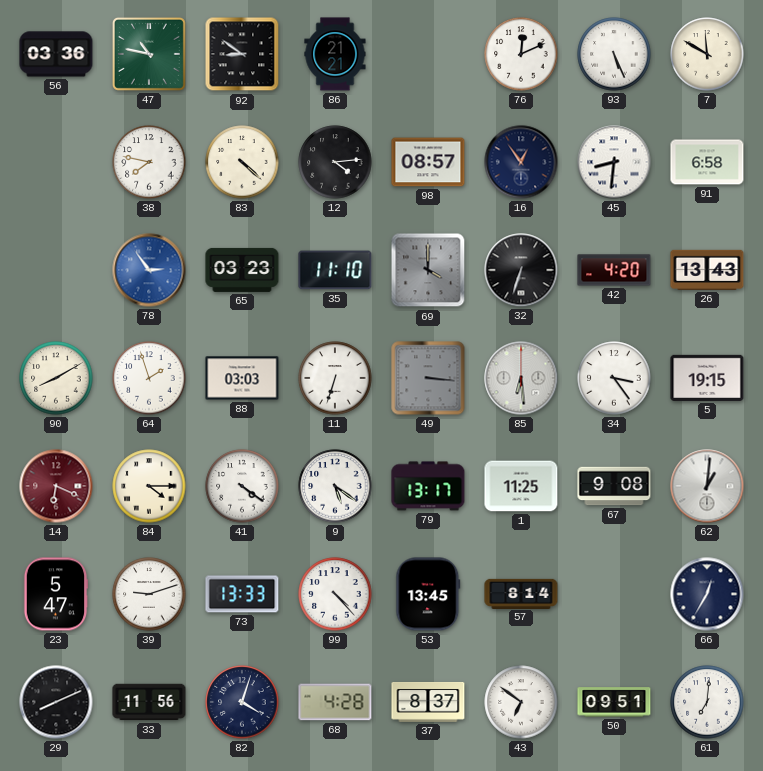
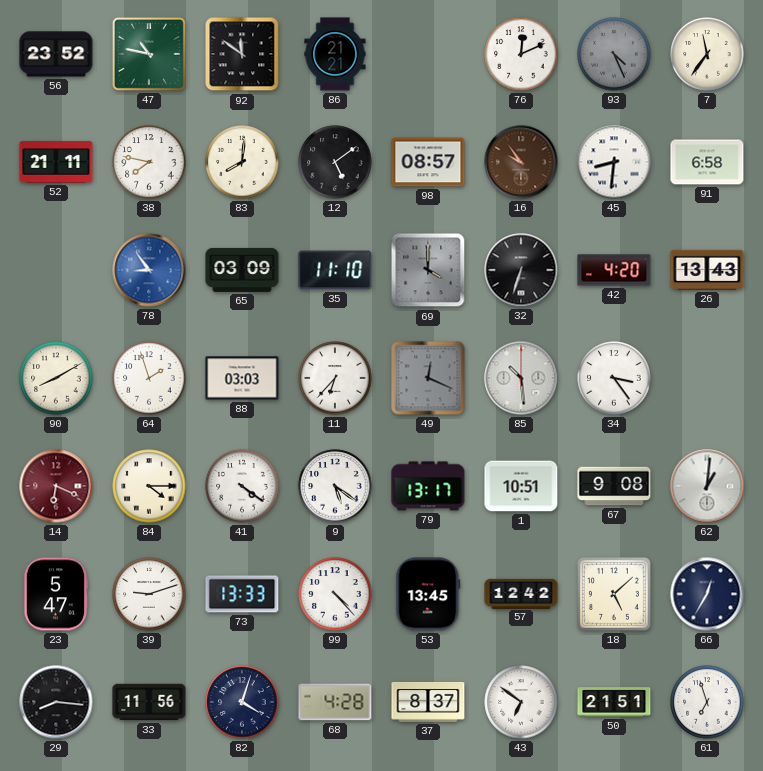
56: 03:36 -> 23:52 (56, 54)
92: 8:51 -> 11:51 (242, 54)
93: 5:26 -> 4:26 (614, 54)
93 dial: white -> grey (614, 54)
7: 11:50 -> 11:36 (707, 54)
52: none -> 21:11 (56, 162)
83: 4:22 -> 8:01 (242, 162)
12: 4:14 -> 5:09 (335, 162)
16: 12:54 -> 9:54 (521, 162)
16 dial: navy -> brown (521, 162)
78: 2:54 -> 8:54 (149, 270)
65: 03:23 -> 03:09 (242, 270)
11: 6:33 -> 6:37 (335, 378)
49: 3:16 -> 12:19 (428, 378)
85: 6:29 -> 10:29 (521, 378)
5: 19:15 -> none (707, 378)
1: 11:25 -> 10:51 (521, 486)
57: 8:14 -> 12:42 (521, 593)
18: none -> 5:08 (614, 594)
29: 8:11 -> 8:16 (56, 702)
50: 09:51 -> 21:51 (614, 702)
61: 7:01 -> 6:57 (707, 702)
